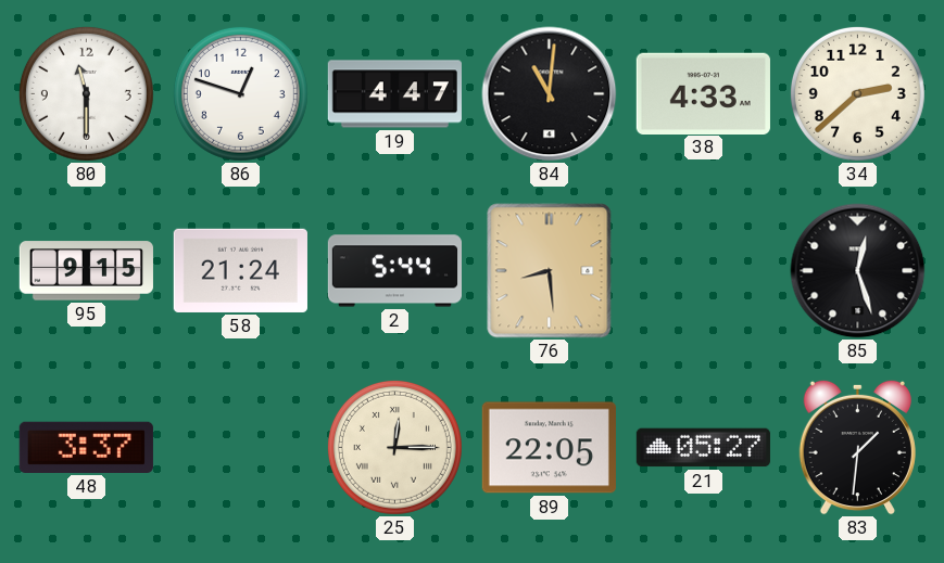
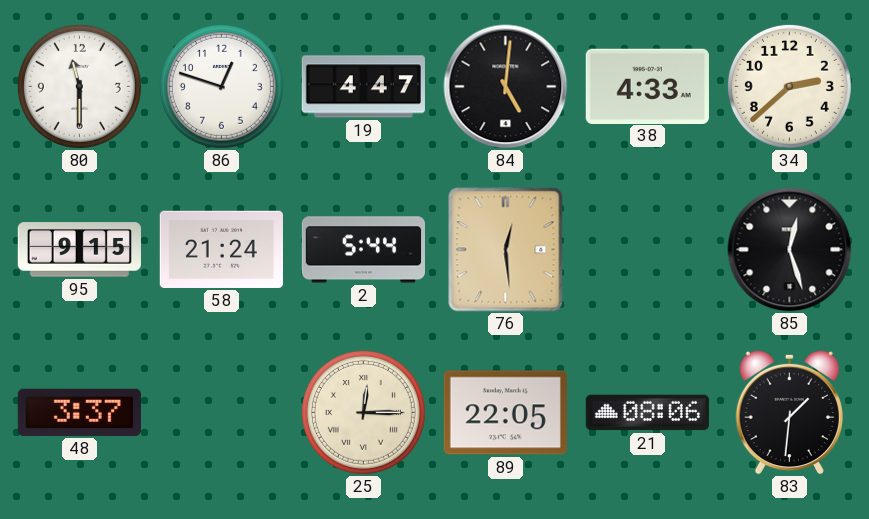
84: 11:01 -> 5:01 (506, 87)
76: 8:29 -> 12:29 (506, 250)
21: 05:27 -> 08:06 (647, 413)
